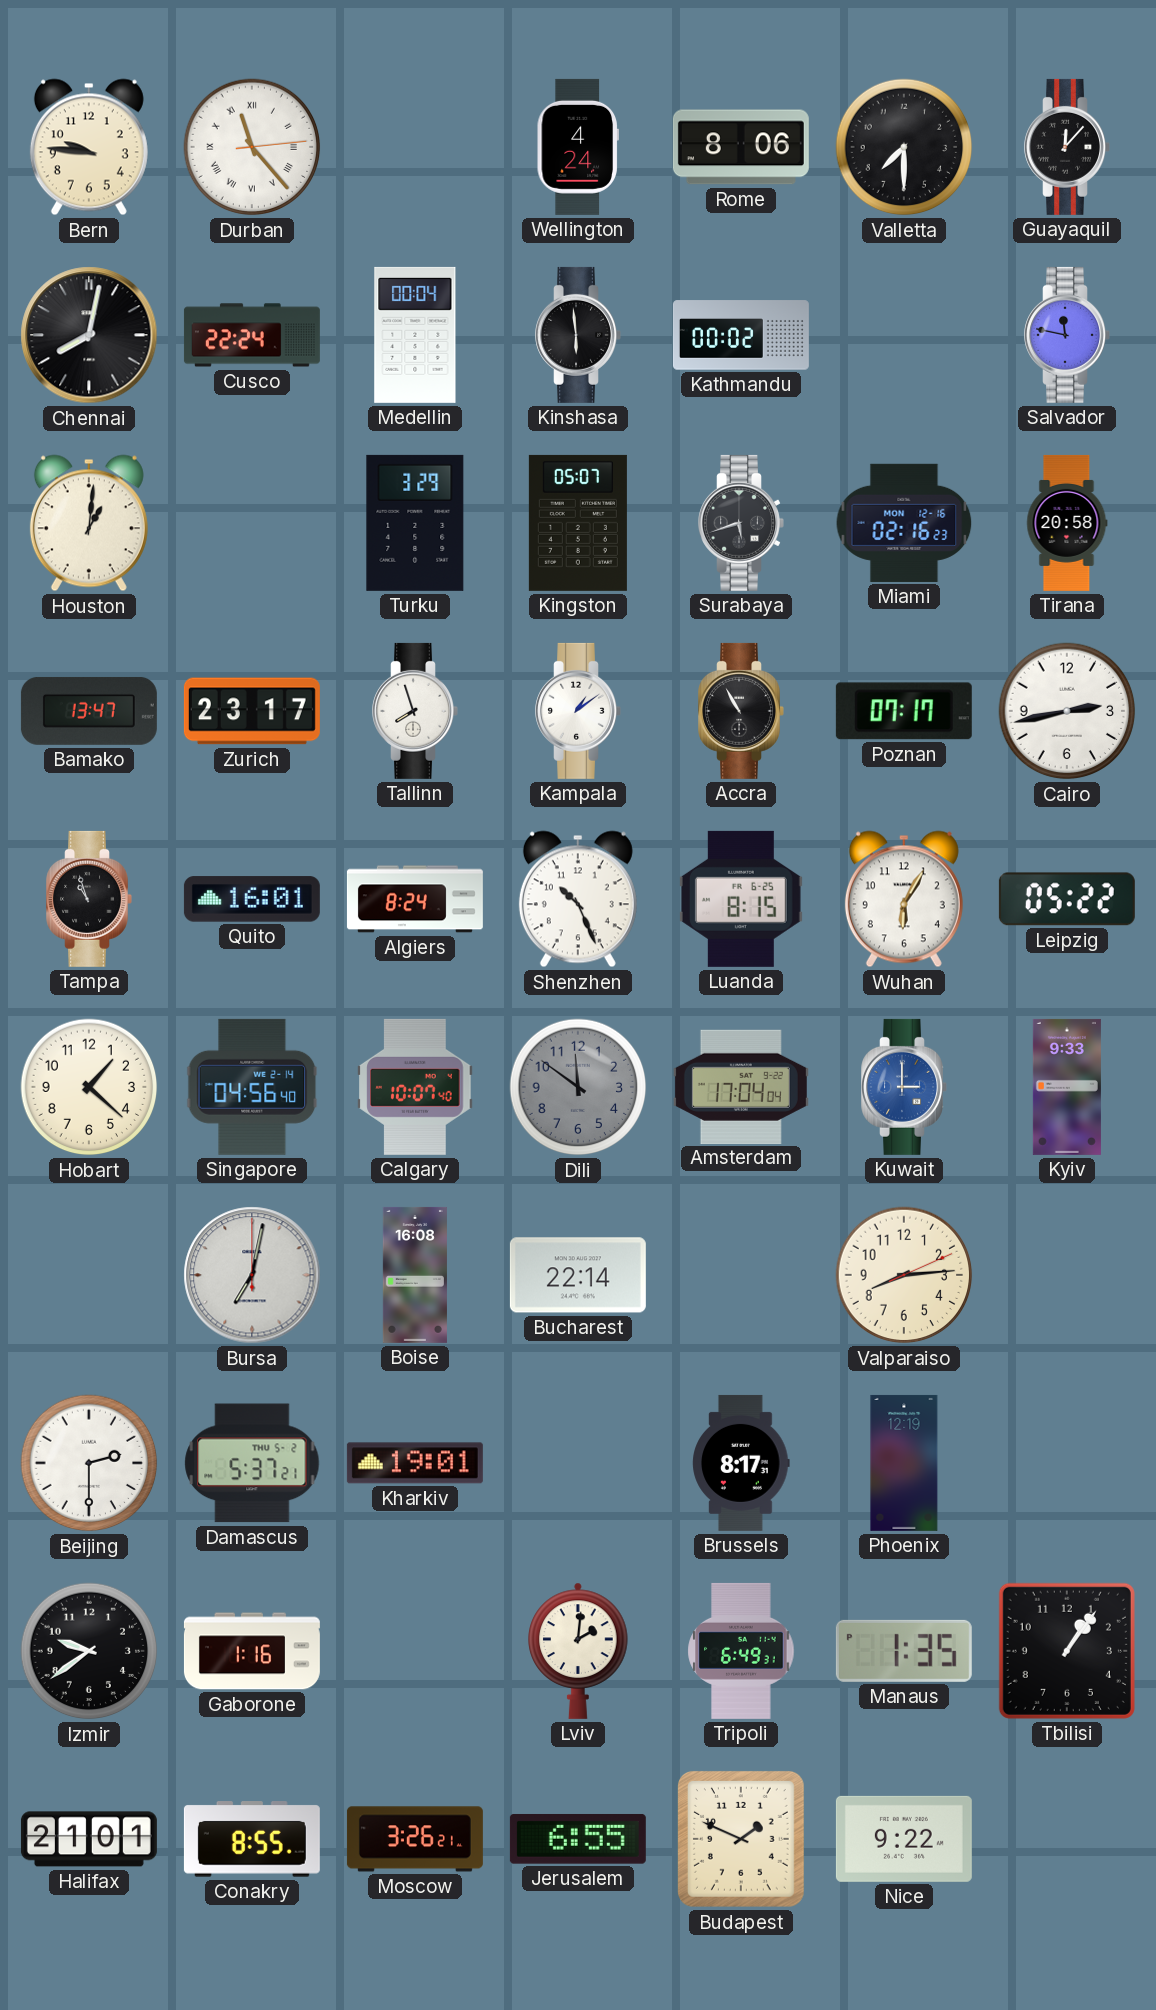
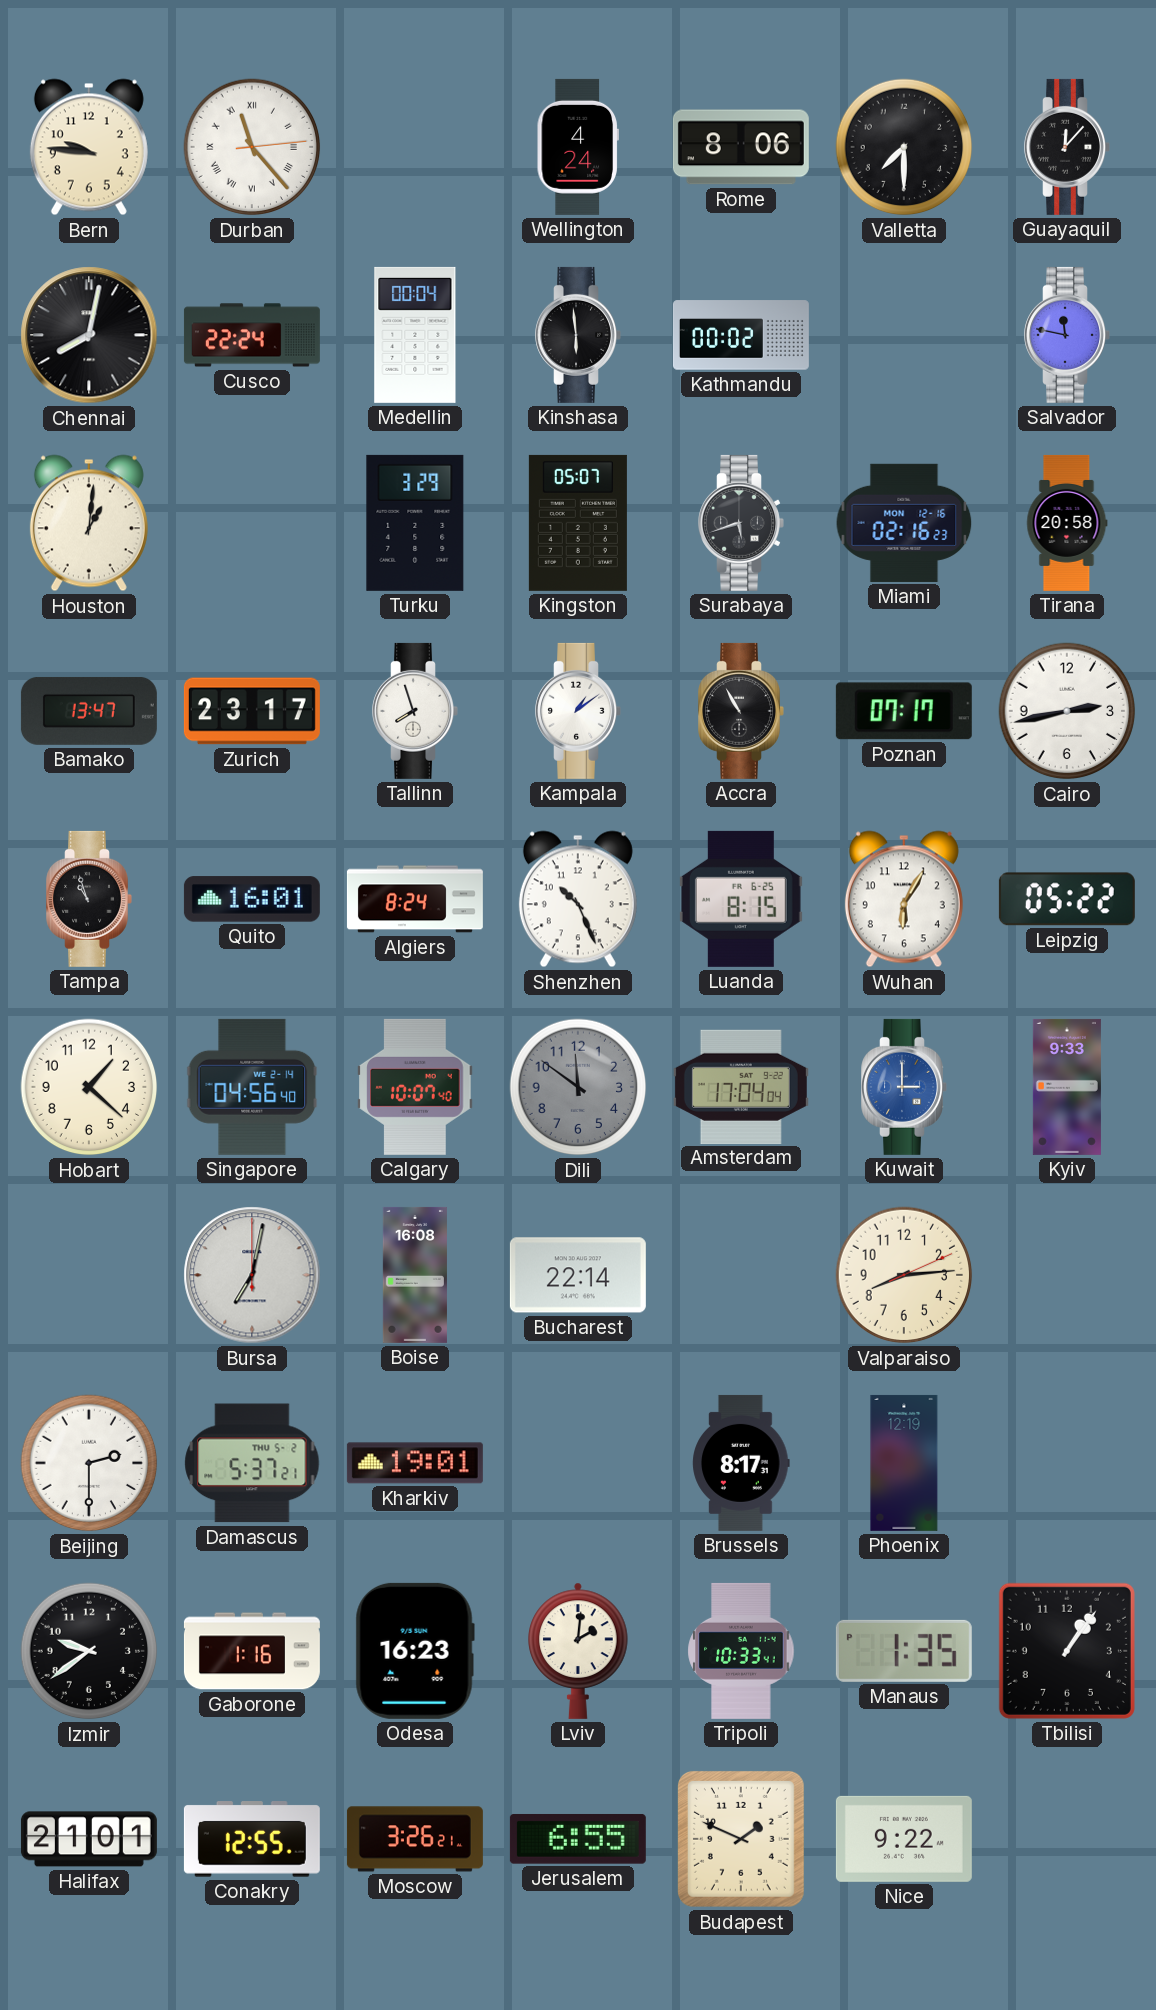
Odesa: none -> 16:23 (415, 1651)
Tripoli: 6:49 -> 10:33 (741, 1651)
Conakry: 8:55 -> 12:55 (252, 1839)
